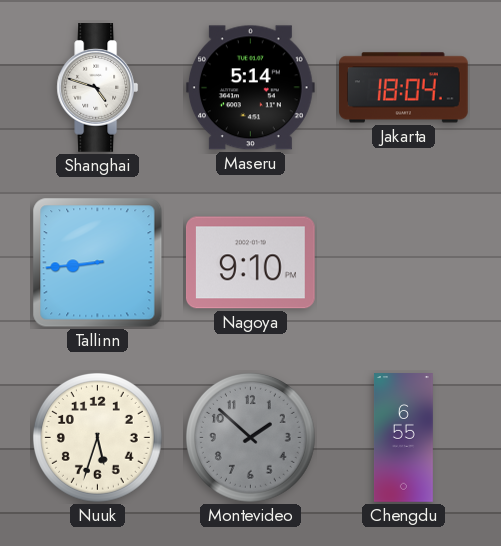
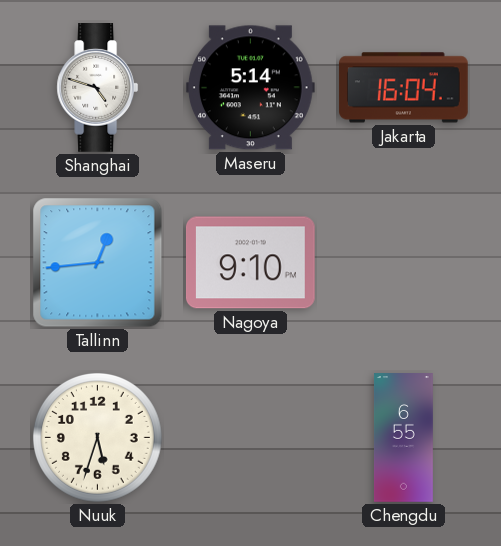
Jakarta: 18:04 -> 16:04 (404, 88)
Tallinn: 8:44 -> 12:44 (98, 263)
Montevideo: 1:52 -> none (250, 437)
